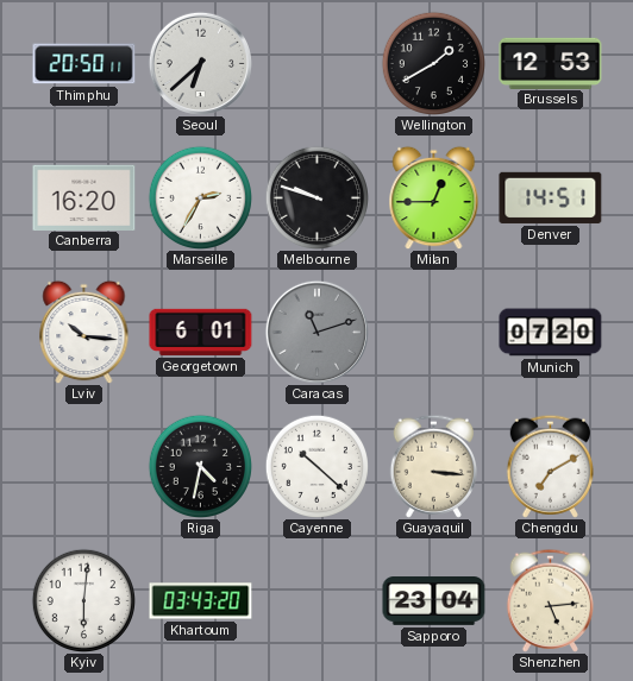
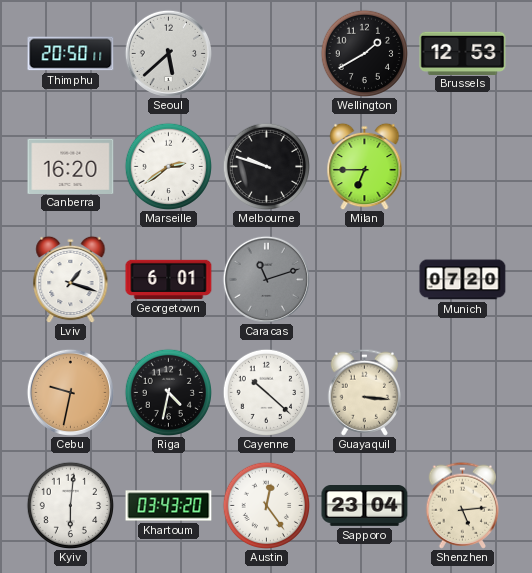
Seoul: 6:38 -> 5:38 (168, 53)
Marseille: 2:35 -> 2:39 (168, 166)
Milan: 12:45 -> 6:45 (365, 166)
Denver: 14:51 -> none (551, 197)
Lviv: 10:16 -> 1:18 (71, 279)
Cebu: none -> 9:32 (70, 392)
Chengdu: 7:10 -> none (550, 466)
Austin: none -> 12:24 (266, 505)
